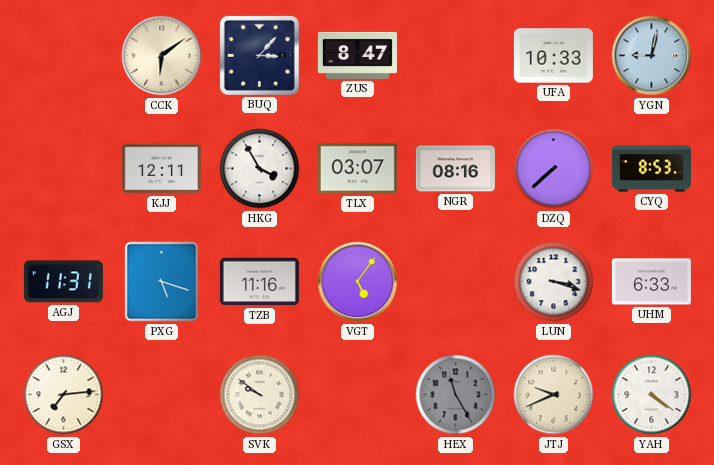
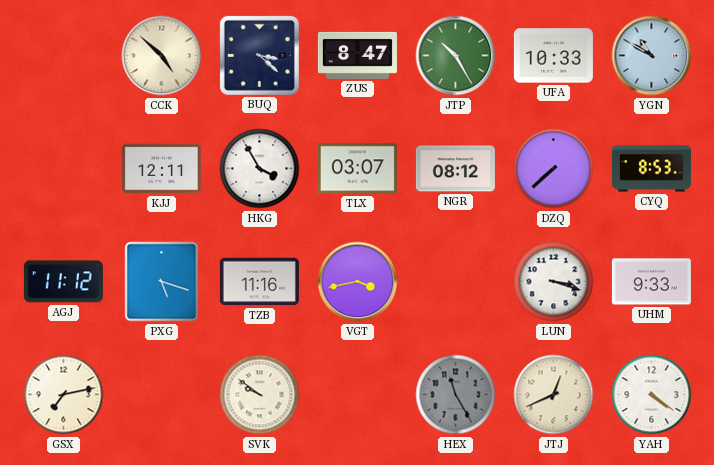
CCK: 6:09 -> 4:52 (162, 56)
BUQ: 3:07 -> 3:22 (259, 55)
JTP: none -> 10:25 (456, 56)
YGN: 9:02 -> 10:50 (652, 56)
NGR: 08:16 -> 08:12 (455, 169)
AGJ: 11:31 -> 11:12 (63, 282)
VGT: 5:06 -> 3:43 (358, 282)
UHM: 6:33 -> 9:33 (651, 282)
GSX: 7:14 -> 7:13 (64, 395)
JTJ: 9:41 -> 12:41 (554, 395)
